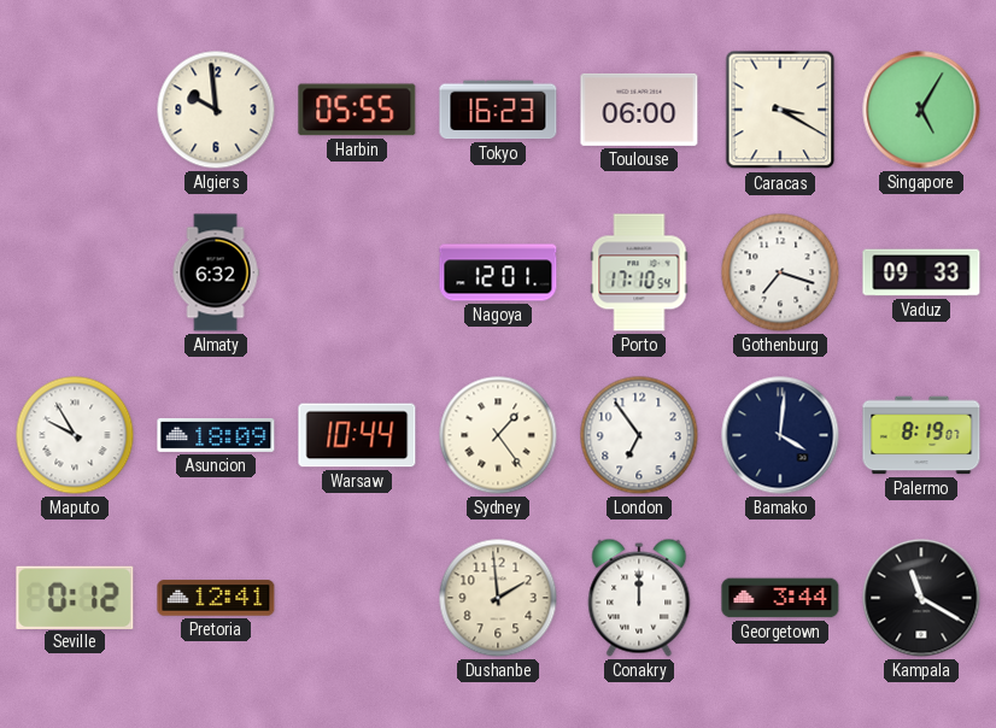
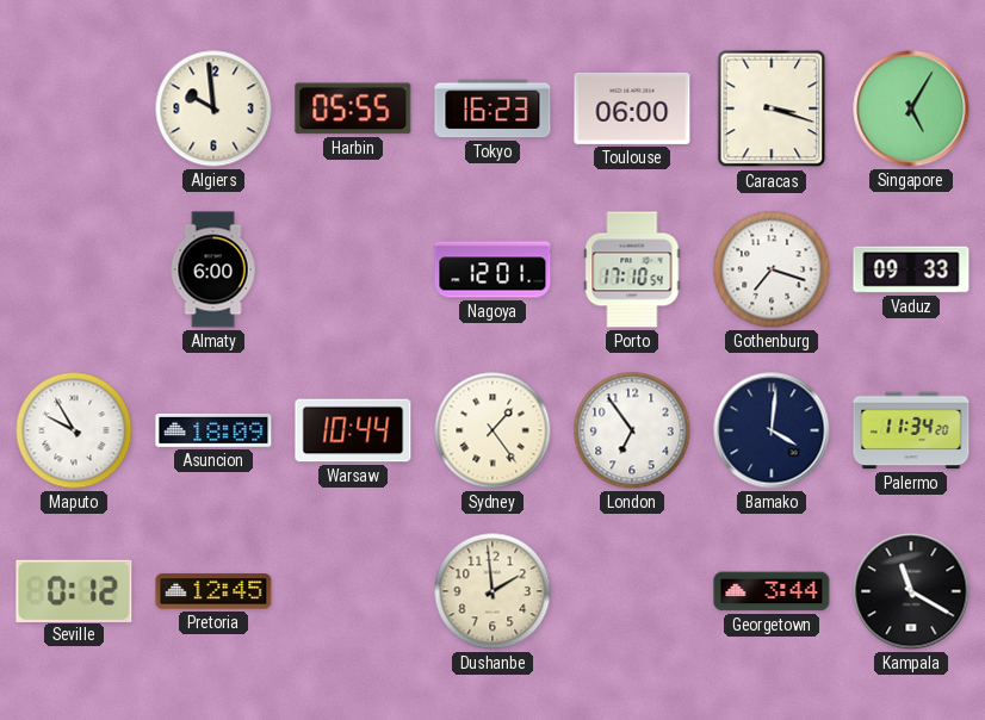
Caracas: 3:20 -> 3:18 (772, 108)
Almaty: 6:32 -> 6:00 (213, 269)
Palermo: 8:19 -> 11:34 (911, 430)
Pretoria: 12:41 -> 12:45 (213, 591)
Conakry: 12:00 -> none (639, 598)
